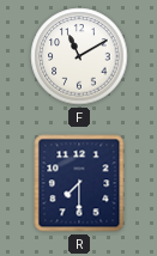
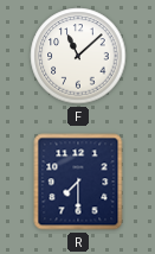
F: 11:10 -> 11:08 (78, 56)
